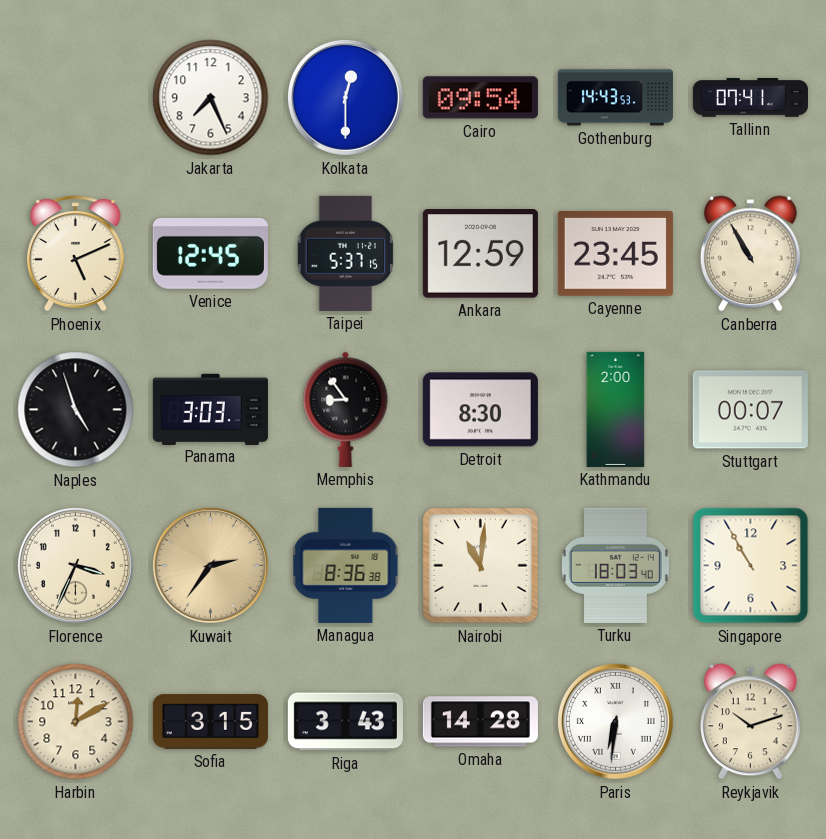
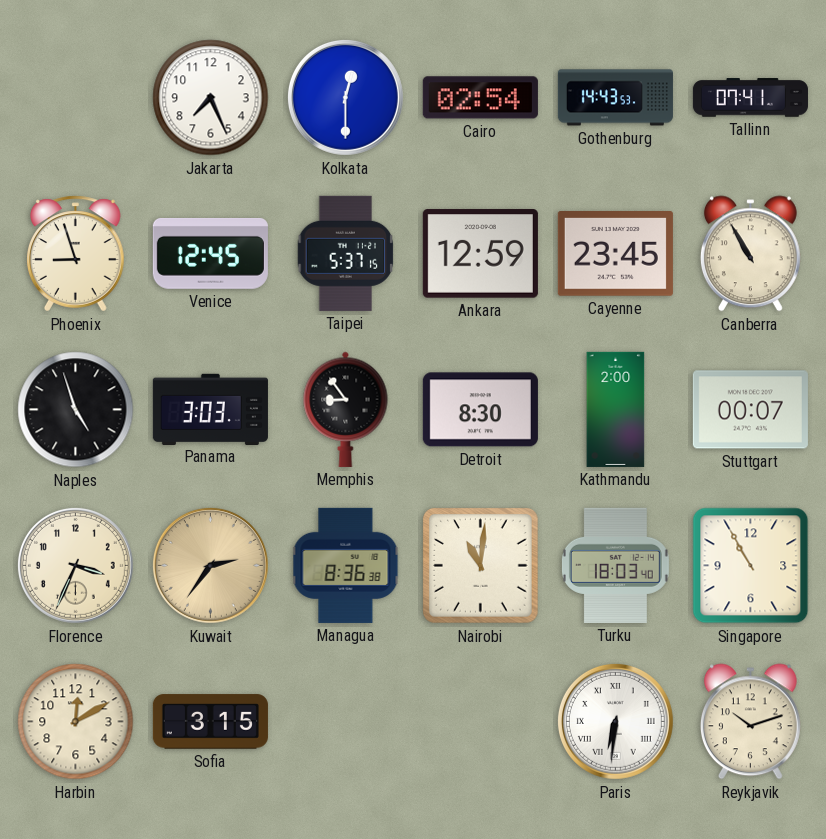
Cairo: 09:54 -> 02:54 (480, 98)
Phoenix: 5:11 -> 8:57 (76, 254)
Riga: 3:43 -> none (345, 722)
Omaha: 14:28 -> none (480, 722)
